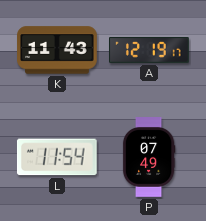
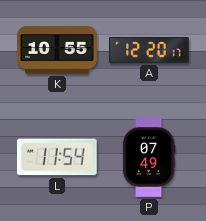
K: 11:43 -> 10:55 (57, 50)
A: 12:19 -> 12:20 (150, 51)
